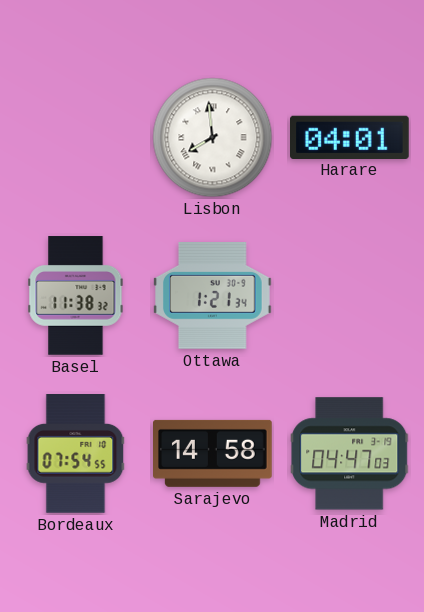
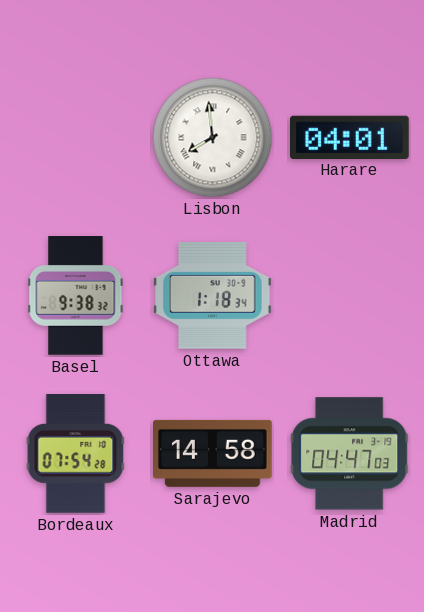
Basel: 11:38 -> 9:38 (76, 296)
Ottawa: 1:21 -> 1:18 (213, 296)
Bordeaux: 07:54:55 -> 07:54:28 (76, 454)
